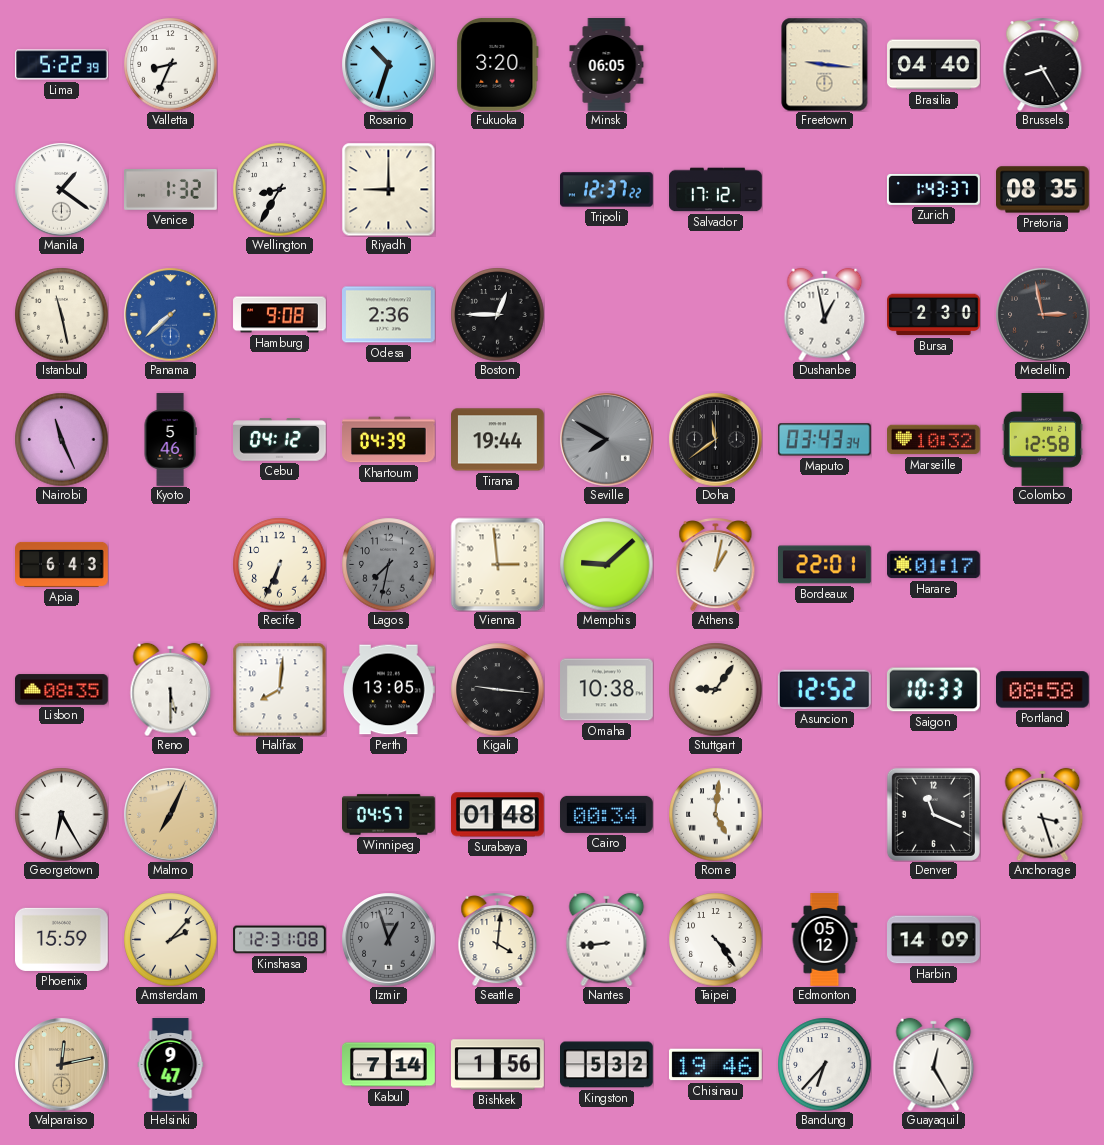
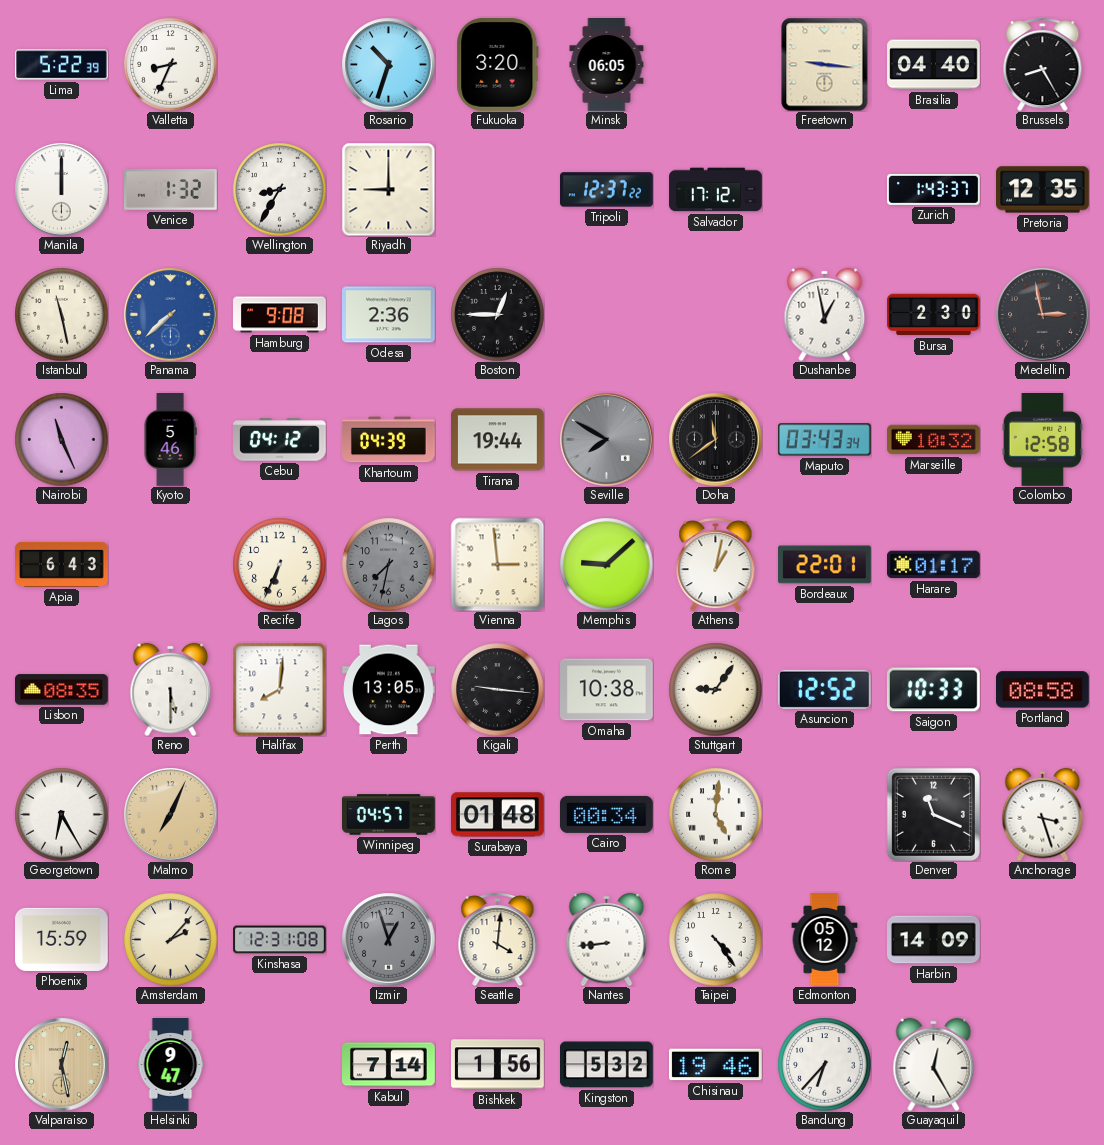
Manila: 1:21 -> 12:00 (61, 189)
Pretoria: 08:35 -> 12:35 (1043, 190)
Valparaiso: 12:13 -> 12:28 (61, 1064)
